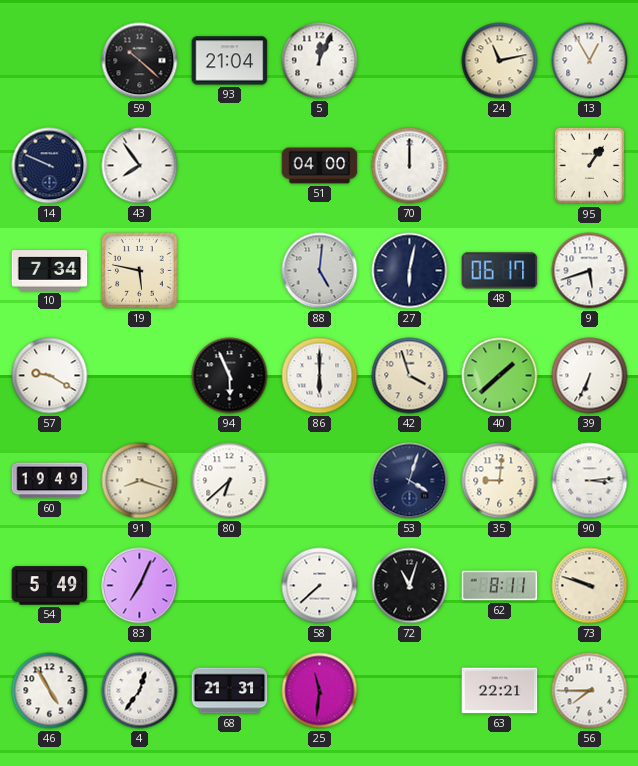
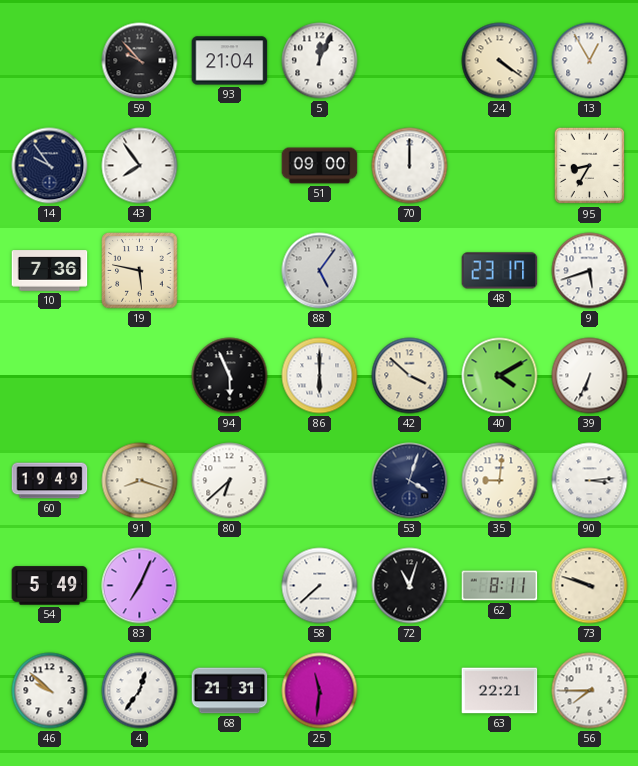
59: 10:22 -> 9:53 (140, 61)
24: 11:13 -> 4:21 (500, 61)
14: 9:49 -> 9:54 (50, 166)
51: 04:00 -> 09:00 (320, 166)
95: 1:06 -> 8:35 (590, 166)
10: 7:34 -> 7:36 (50, 271)
88: 5:01 -> 5:06 (320, 271)
27: 6:02 -> none (410, 271)
48: 06:17 -> 23:17 (500, 271)
57: 9:20 -> none (50, 376)
42: 3:57 -> 3:52 (410, 376)
40: 1:38 -> 4:10 (500, 376)
46: 4:55 -> 9:52 (50, 691)
